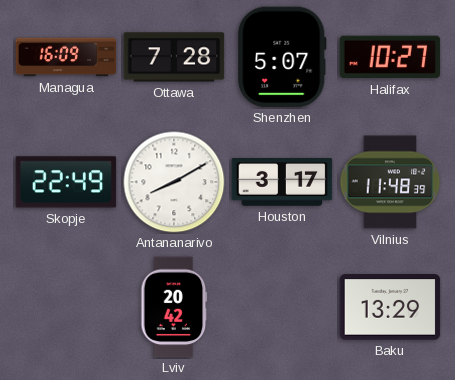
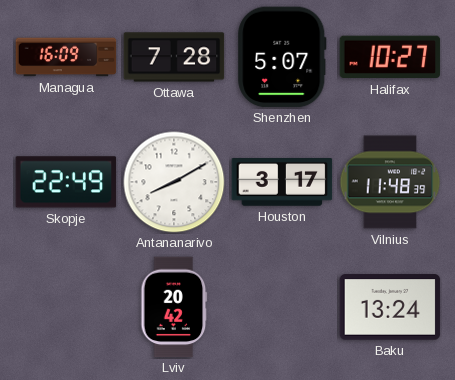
Baku: 13:29 -> 13:24 (390, 307)
